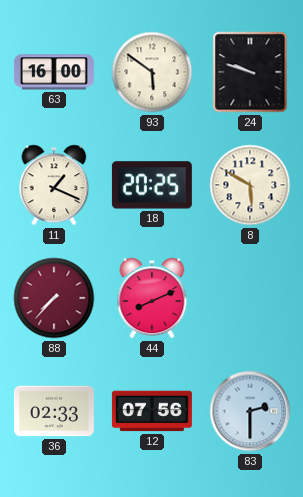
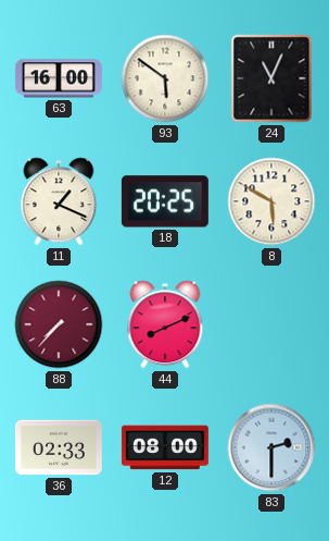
24: 9:48 -> 11:04 (271, 78)
12: 07:56 -> 08:00 (165, 447)
